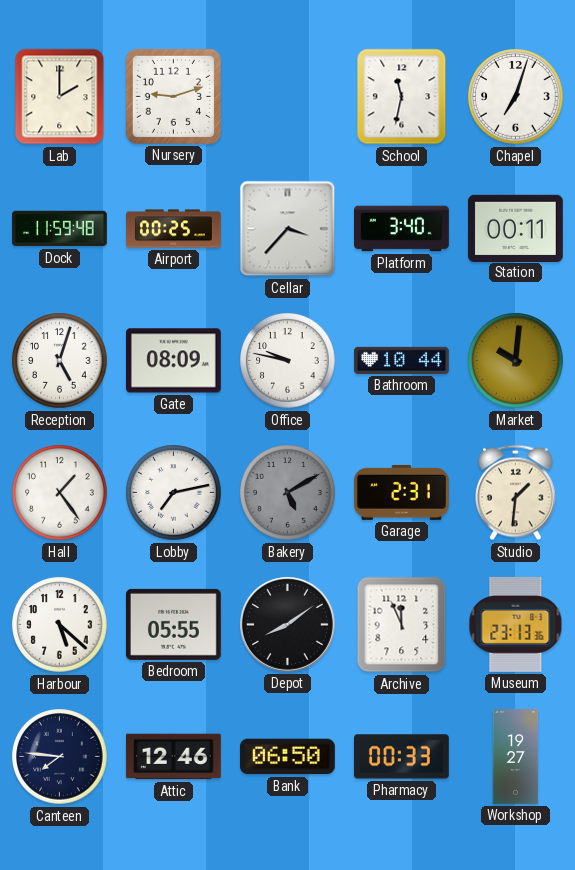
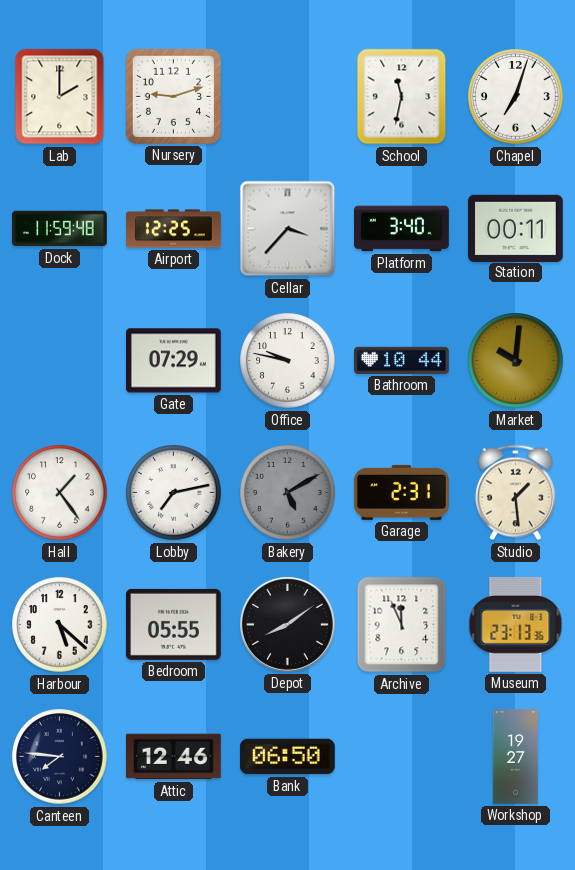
Airport: 00:25 -> 12:25 (174, 229)
Reception: 5:03 -> none (60, 361)
Gate: 08:09 -> 07:29 (174, 361)
Studio: 1:31 -> 1:29 (515, 493)
Pharmacy: 00:33 -> none (401, 757)
